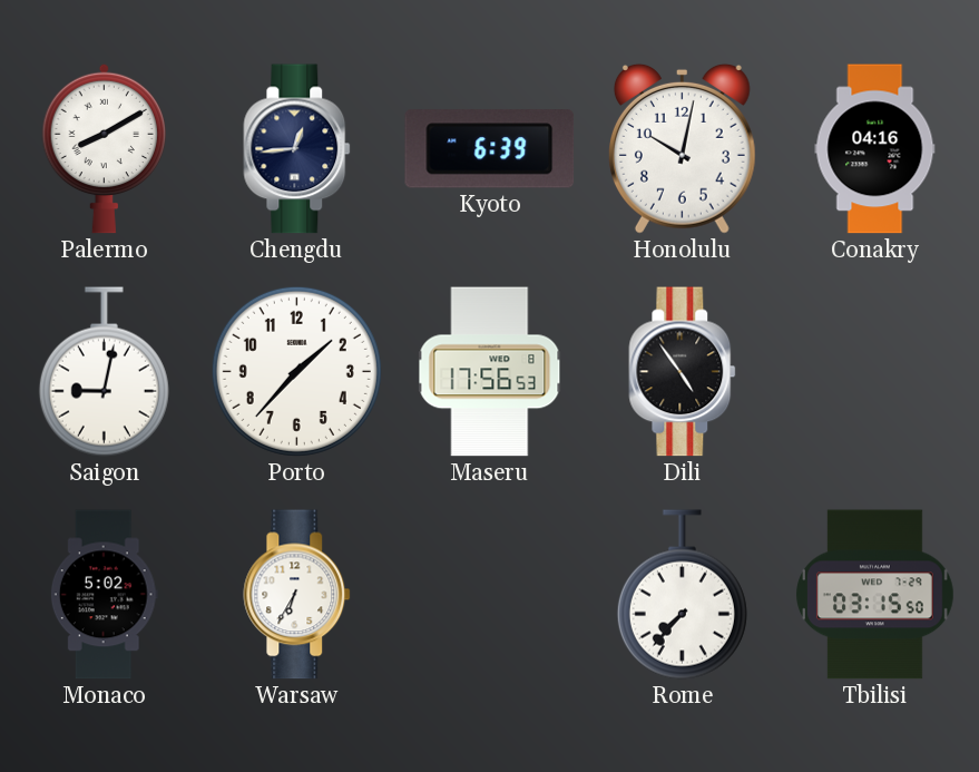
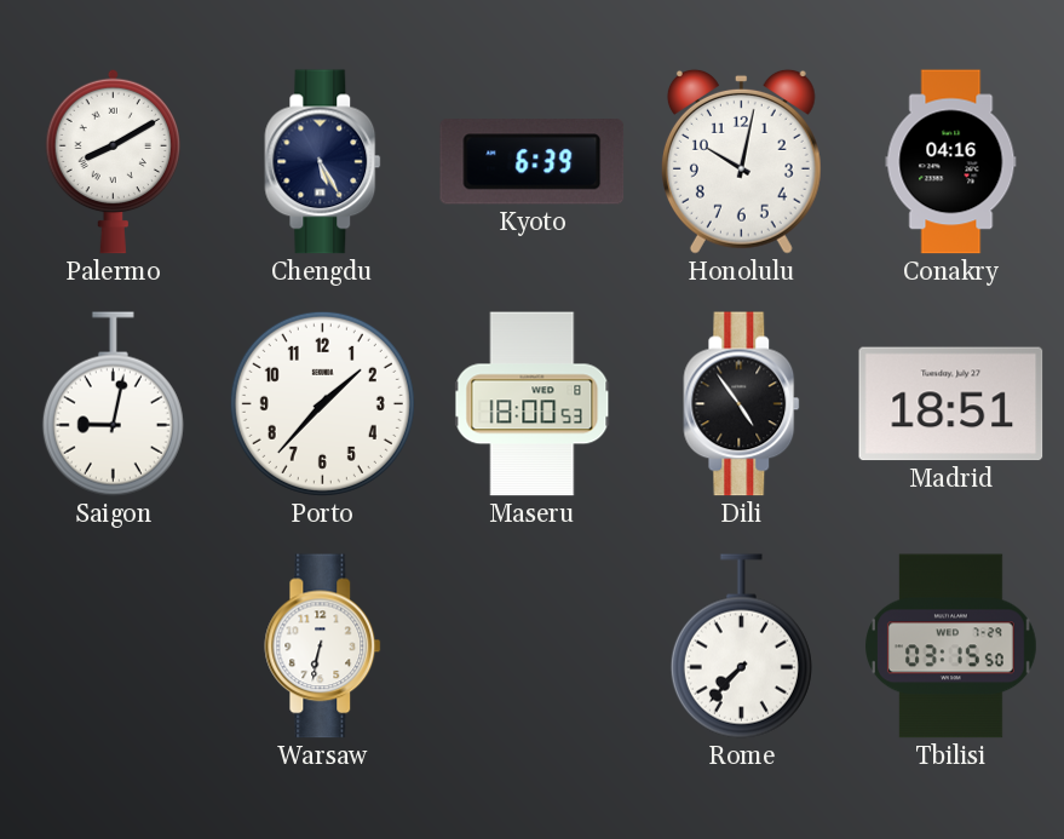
Chengdu: 12:44 -> 5:25 (323, 162)
Maseru: 17:56 -> 18:00 (533, 404)
Madrid: none -> 18:51 (951, 404)
Monaco: 5:02 -> none (104, 595)
Warsaw: 6:35 -> 6:32 (323, 647)
